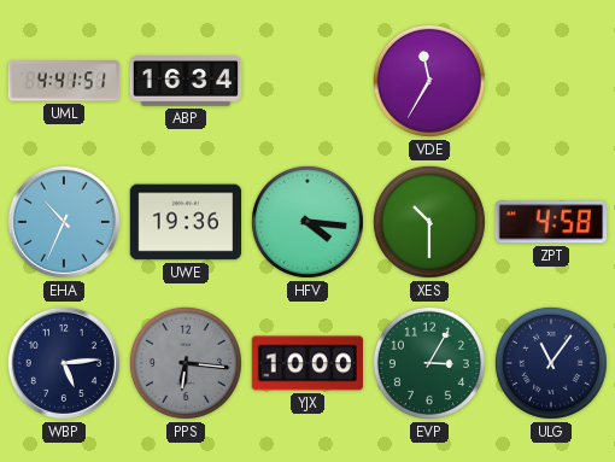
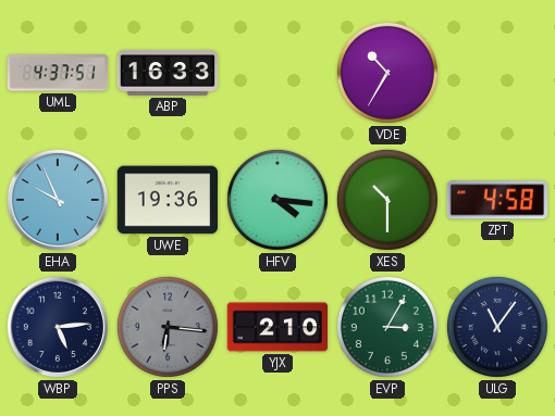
UML: 4:41 -> 4:37 (58, 73)
ABP: 16:34 -> 16:33 (168, 73)
VDE: 11:35 -> 10:35 (387, 73)
EHA: 10:34 -> 9:56 (58, 200)
YJX: 10:00 -> 2:10 (277, 327)
